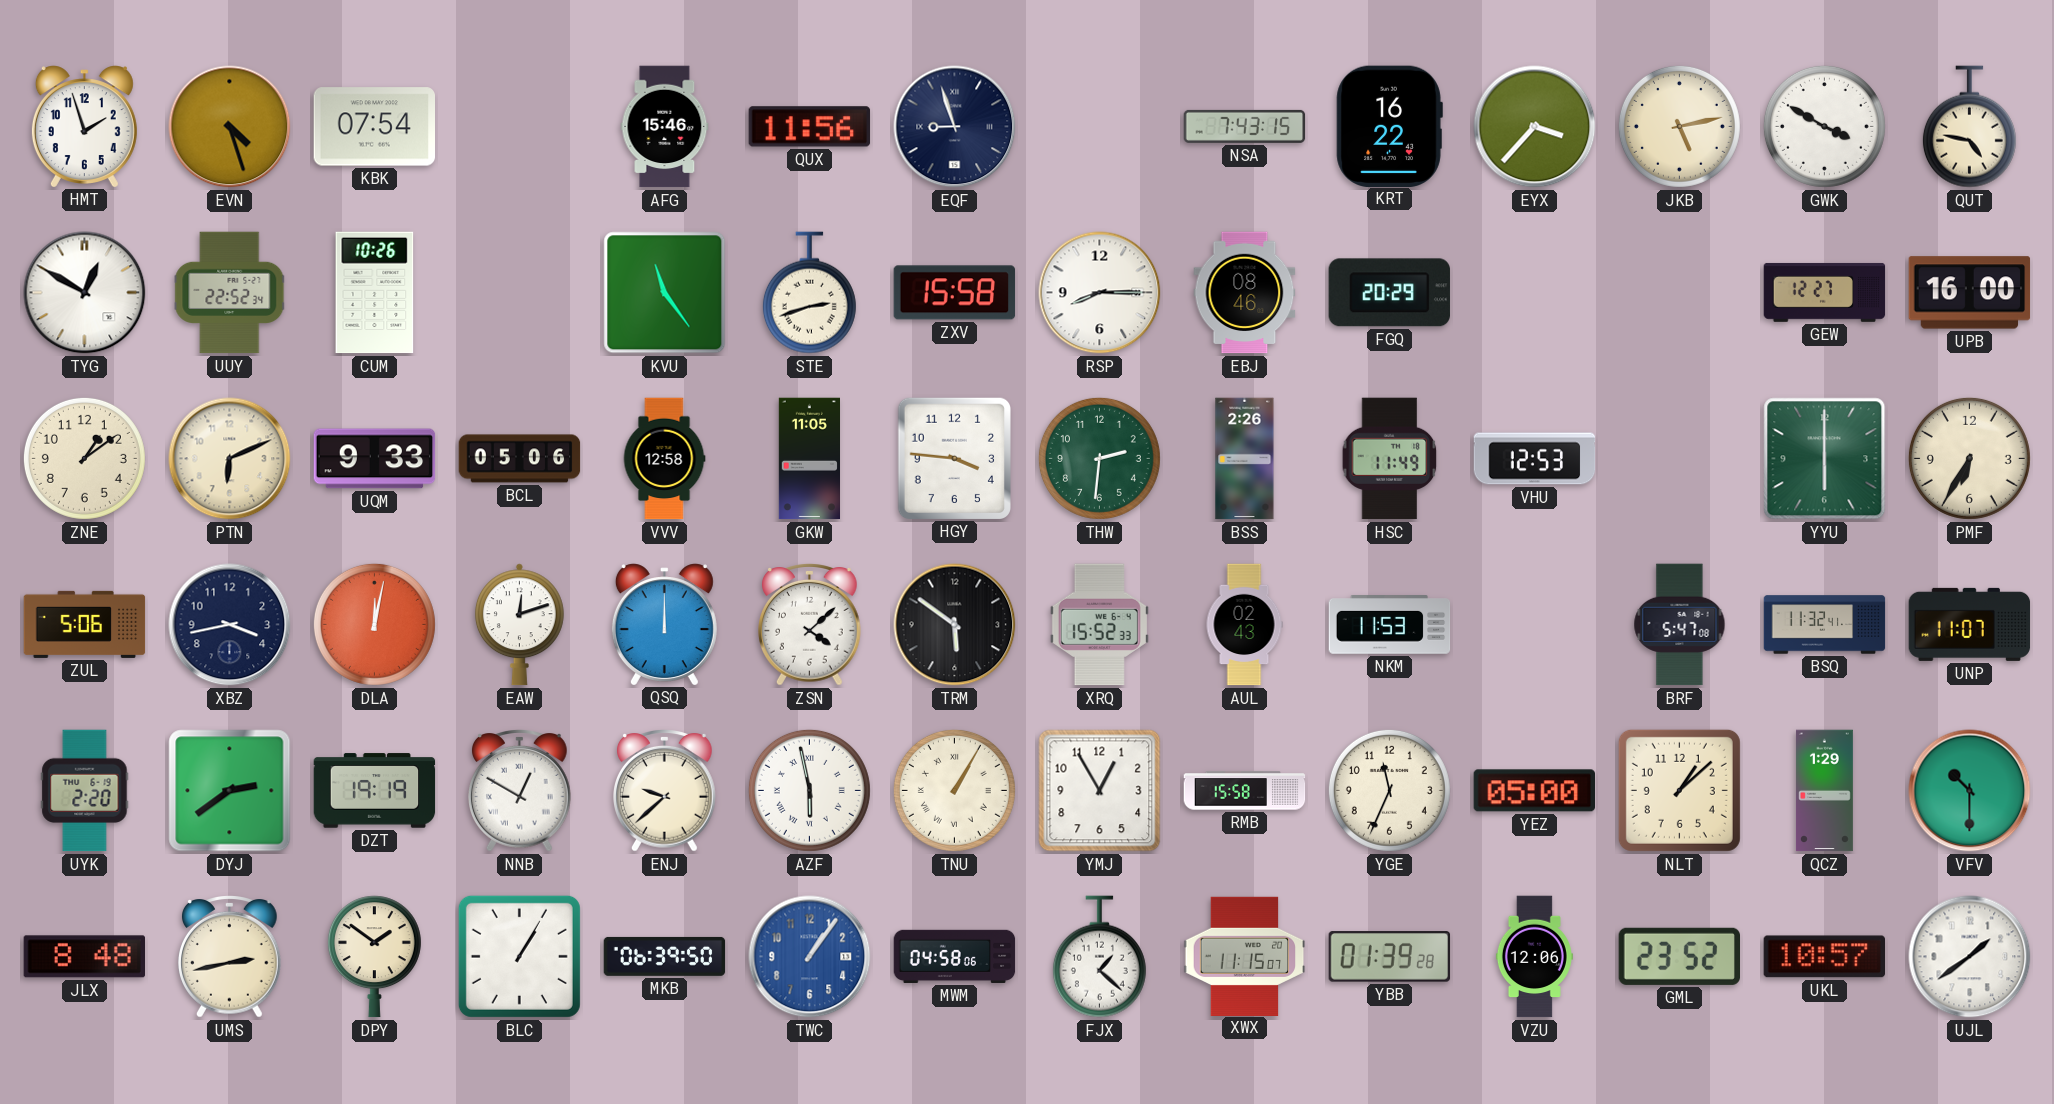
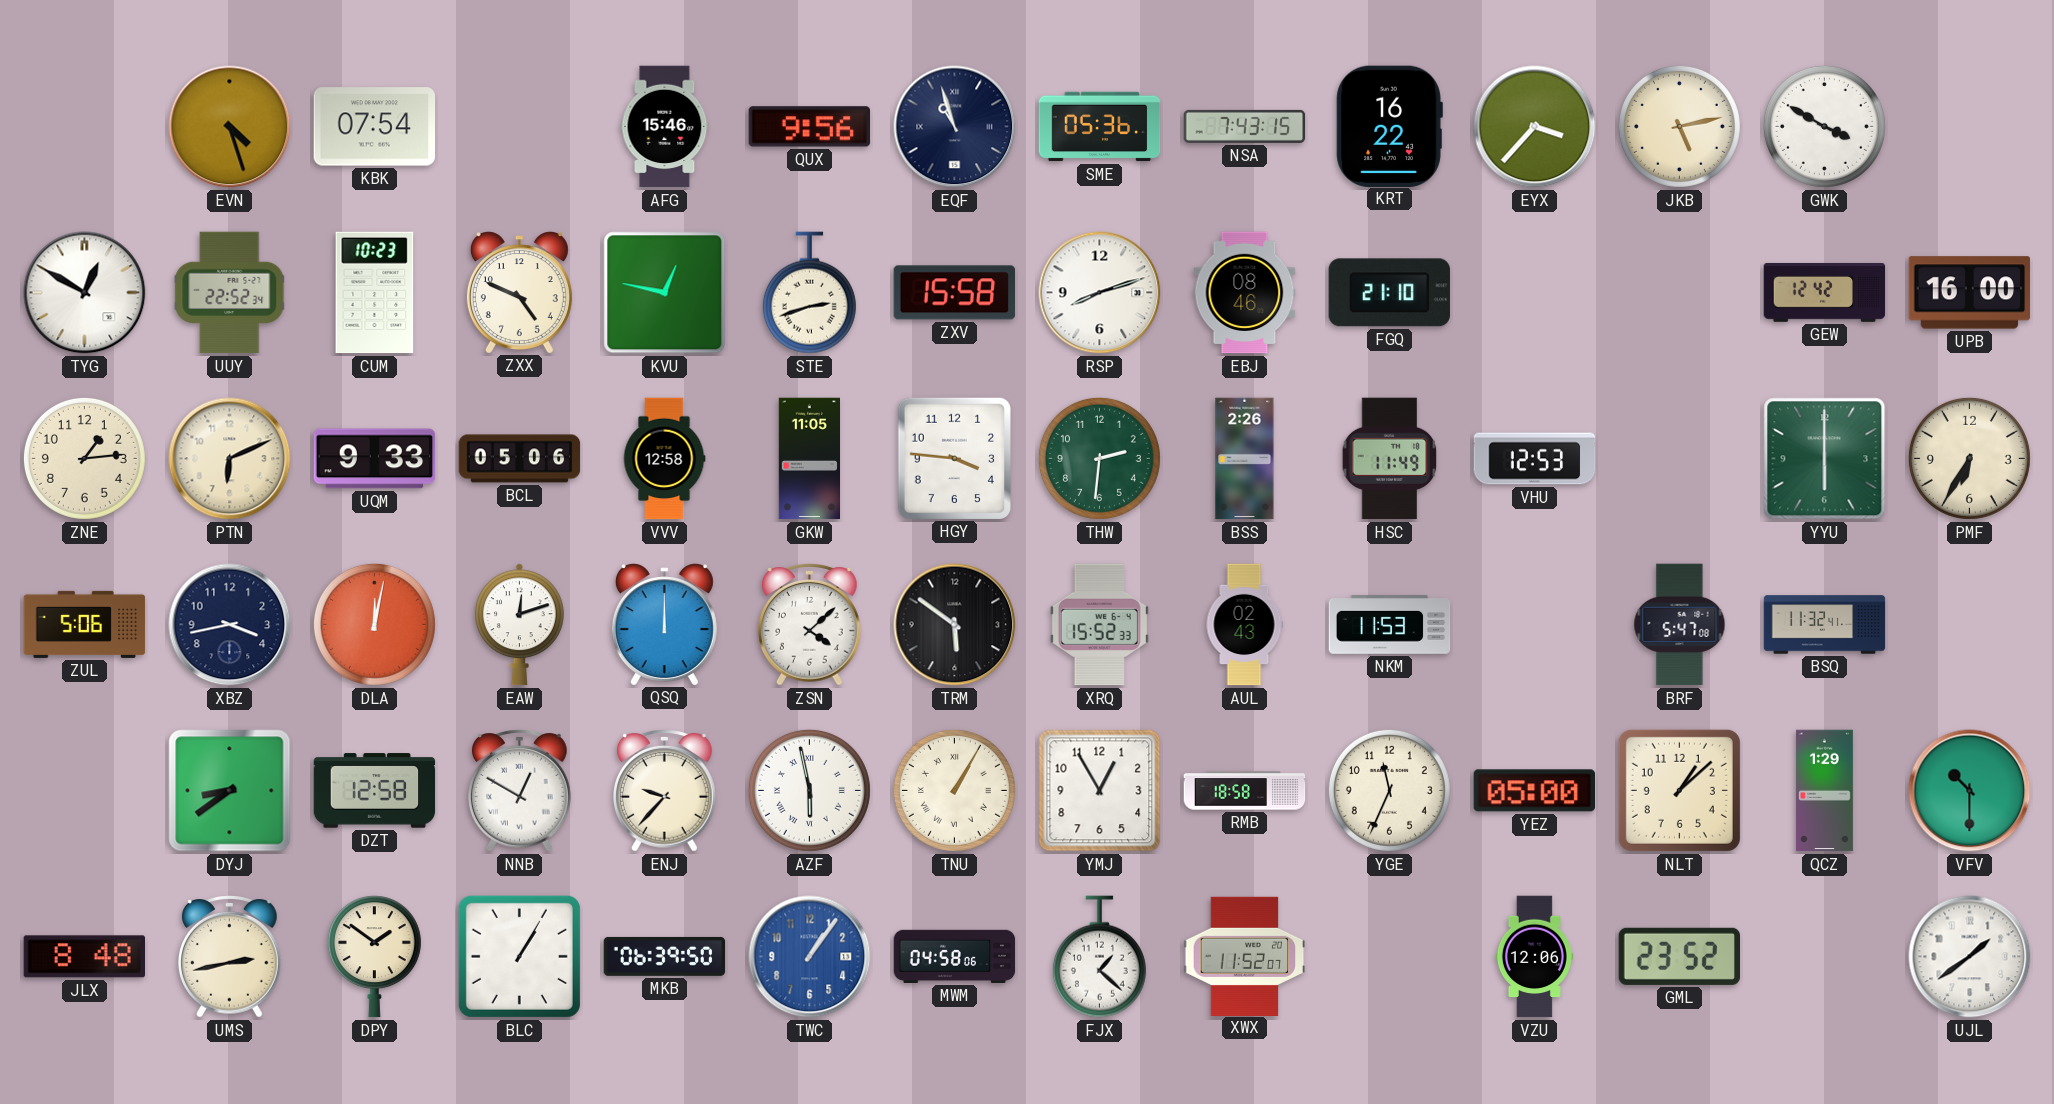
HMT: 1:57 -> none (84, 126)
QUX: 11:56 -> 9:56 (810, 127)
EQF: 8:57 -> 10:57 (955, 127)
SME: none -> 05:36 (1100, 127)
QUT: 4:47 -> none (1969, 127)
CUM: 10:26 -> 10:23 (375, 293)
ZXX: none -> 4:49 (519, 292)
KVU: 11:24 -> 12:47 (665, 293)
RSP: 8:15 -> 8:12 (1100, 293)
FGQ: 20:29 -> 21:10 (1389, 293)
GEW: 12:27 -> 12:42 (1825, 292)
ZNE: 1:09 -> 1:14 (84, 458)
UNP: 11:07 -> none (1970, 624)
UYK: 2:20 -> none (85, 791)
DYJ: 2:39 -> 8:39 (230, 791)
DZT: 19:19 -> 12:58 (375, 791)
ENJ: 9:38 -> 9:37 (665, 791)
RMB: 15:58 -> 18:58 (1245, 791)
XWX: 11:15 -> 11:52 (1245, 956)
YBB: 01:39 -> none (1390, 957)
UKL: 10:57 -> none (1824, 957)
